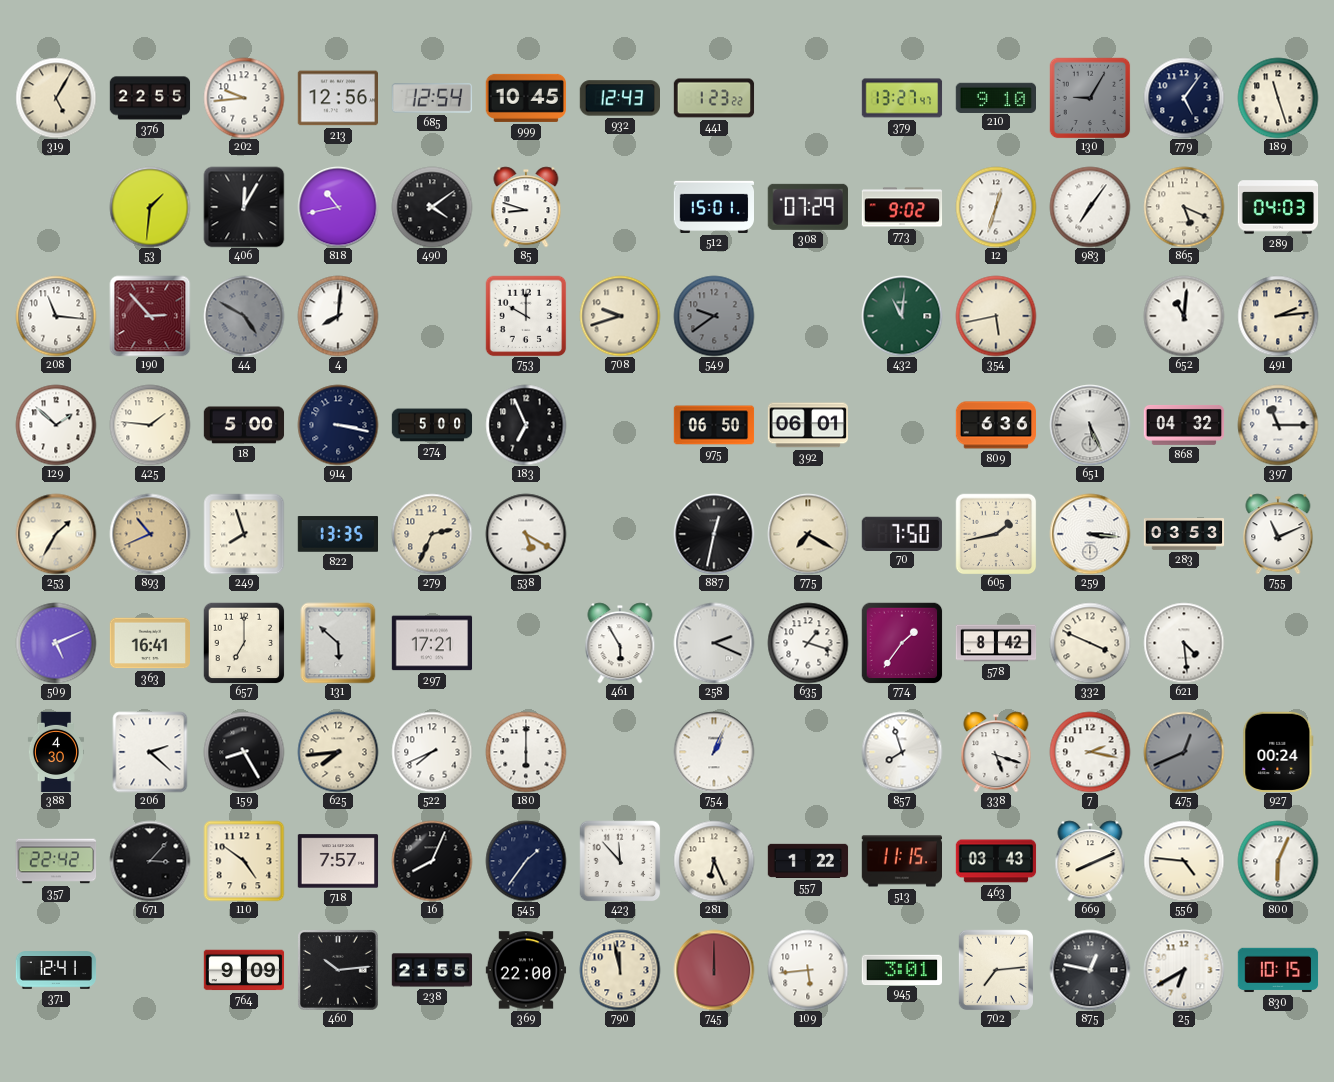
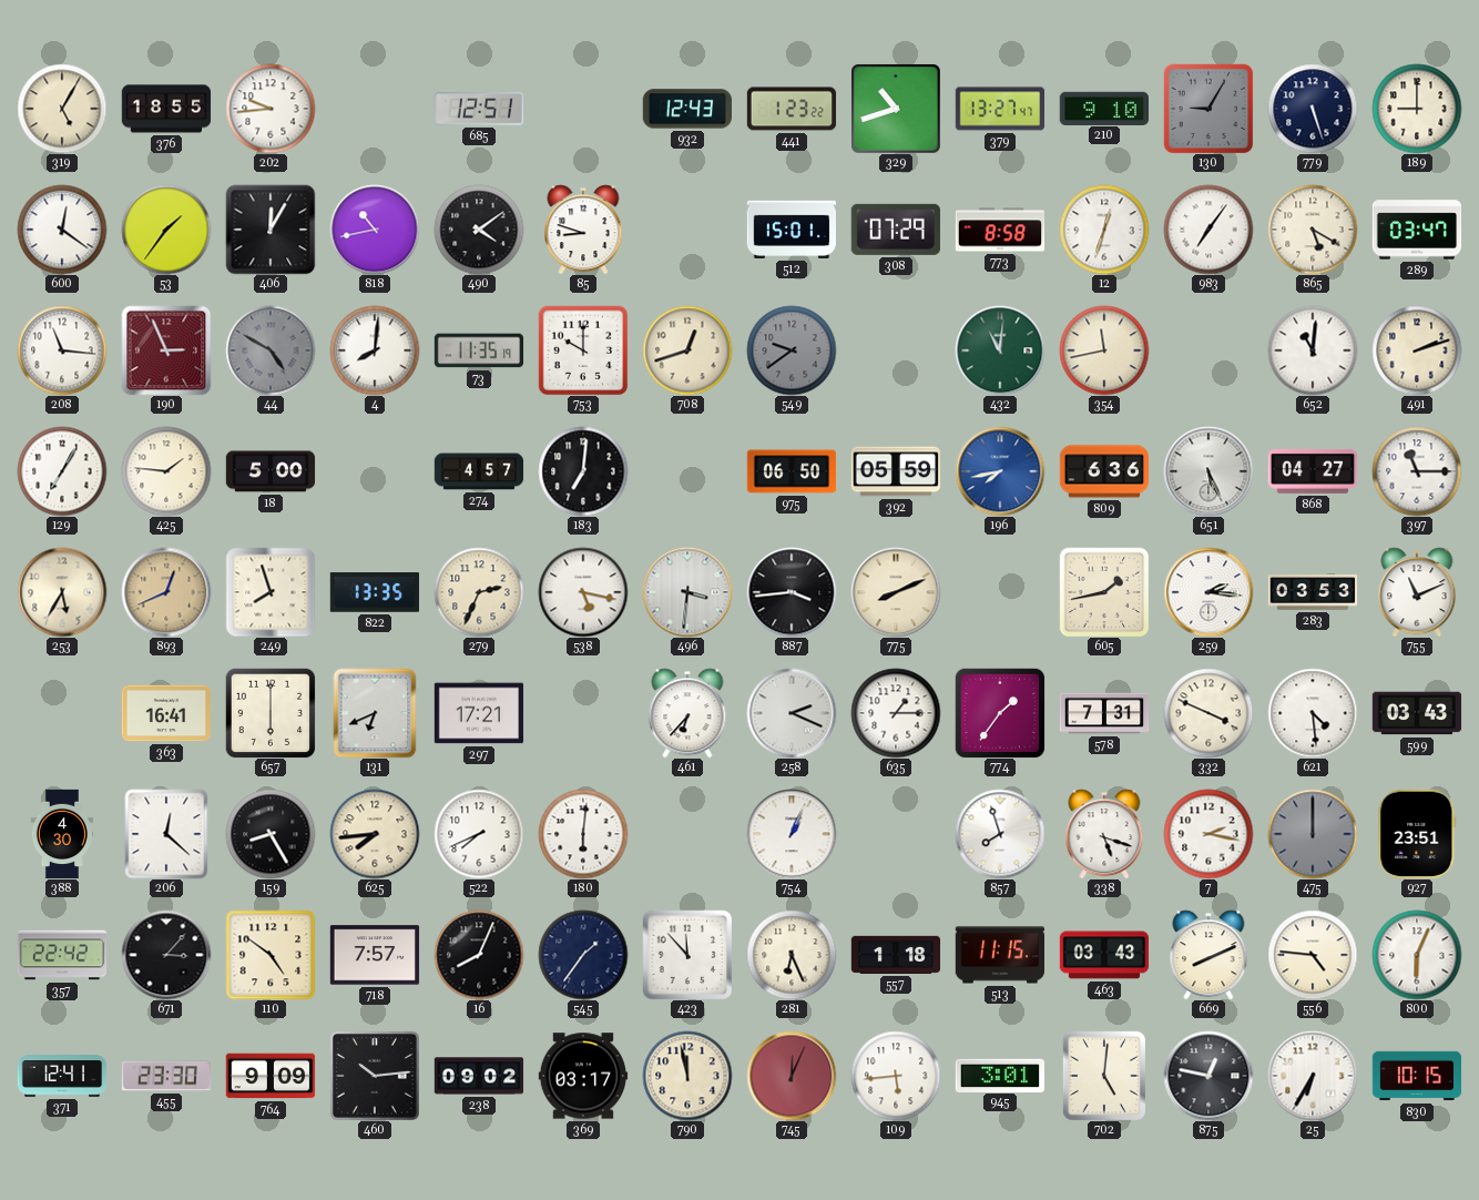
376: 22:55 -> 18:55 (166, 109)
213: 12:56 -> none (337, 98)
685: 12:54 -> 12:51 (479, 109)
999: 10:45 -> none (525, 98)
329: none -> 10:42 (896, 109)
779: 5:06 -> 5:27 (1313, 109)
189: 11:27 -> 9:00 (1417, 109)
600: none -> 12:21 (62, 230)
53: 1:31 -> 1:36 (166, 230)
773: 9:02 -> 8:58 (1000, 230)
865: 5:19 -> 5:20 (1313, 230)
289: 04:03 -> 03:47 (1417, 230)
190: 2:53 -> 2:56 (166, 350)
73: none -> 11:35 (479, 350)
708: 9:42 -> 12:42 (687, 350)
354: 5:43 -> 11:43 (1104, 350)
491: 2:14 -> 2:12 (1417, 350)
129: 1:52 -> 7:05 (62, 471)
914: 3:17 -> none (338, 425)
274: 5:00 -> 4:57 (479, 471)
183: 6:56 -> 7:01 (583, 471)
392: 06:01 -> 05:59 (895, 471)
196: none -> 7:43 (1000, 471)
868: 04:32 -> 04:27 (1313, 471)
253: 1:35 -> 5:35 (62, 592)
893: 10:41 -> 12:41 (166, 592)
538: 5:20 -> 5:17 (583, 592)
496: none -> 3:31 (687, 592)
887: 12:32 -> 3:44 (792, 592)
775: 7:20 -> 8:11 (896, 592)
70: 7:50 -> none (901, 533)
259: 3:16 -> 2:16 (1208, 592)
509: 5:11 -> none (56, 643)
657: 7:00 -> 6:00 (271, 713)
131: 5:52 -> 6:41 (375, 713)
461: 5:55 -> 6:37 (687, 713)
635: 1:18 -> 1:15 (896, 713)
578: 8:42 -> 7:31 (1104, 713)
599: none -> 03:43 (1417, 713)
206: 2:22 -> 12:22 (166, 834)
180: 6:00 -> 6:01 (583, 834)
475: 12:41 -> 12:00 (1313, 834)
927: 00:24 -> 23:51 (1417, 833)
557: 1:22 -> 1:18 (896, 955)
455: none -> 23:30 (165, 1076)
238: 21:55 -> 09:02 (479, 1076)
369: 22:00 -> 03:17 (583, 1076)
745: 12:00 -> 12:04 (792, 1076)
702: 7:14 -> 5:01 (1103, 1076)
25: 6:40 -> 6:35 (1313, 1076)
